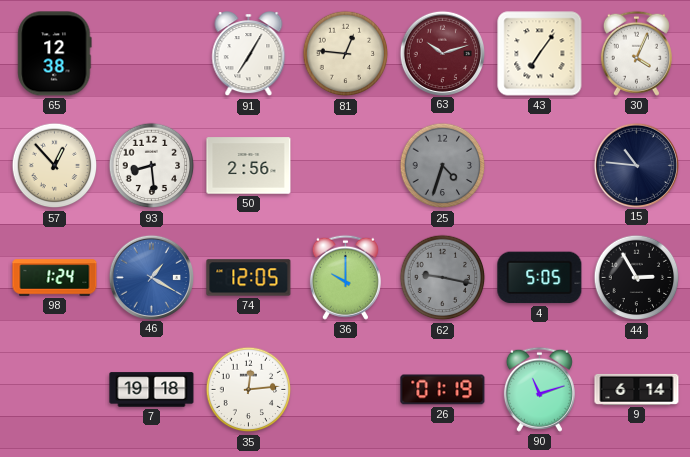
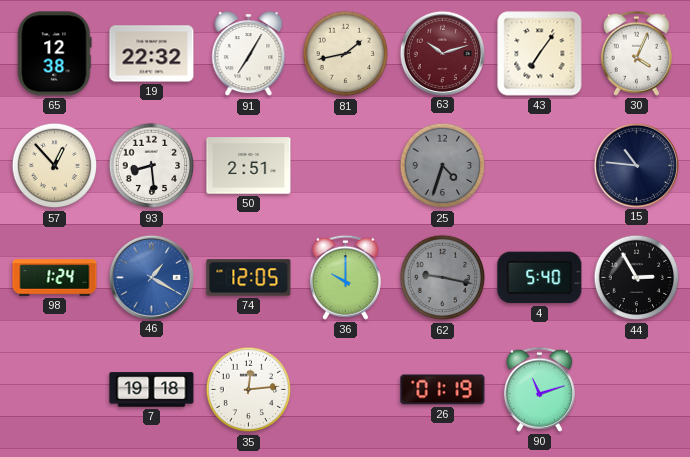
19: none -> 22:32 (152, 54)
81: 12:46 -> 1:43 (346, 54)
50: 2:56 -> 2:51 (249, 166)
4: 5:05 -> 5:40 (540, 278)
9: 6:14 -> none (637, 389)
